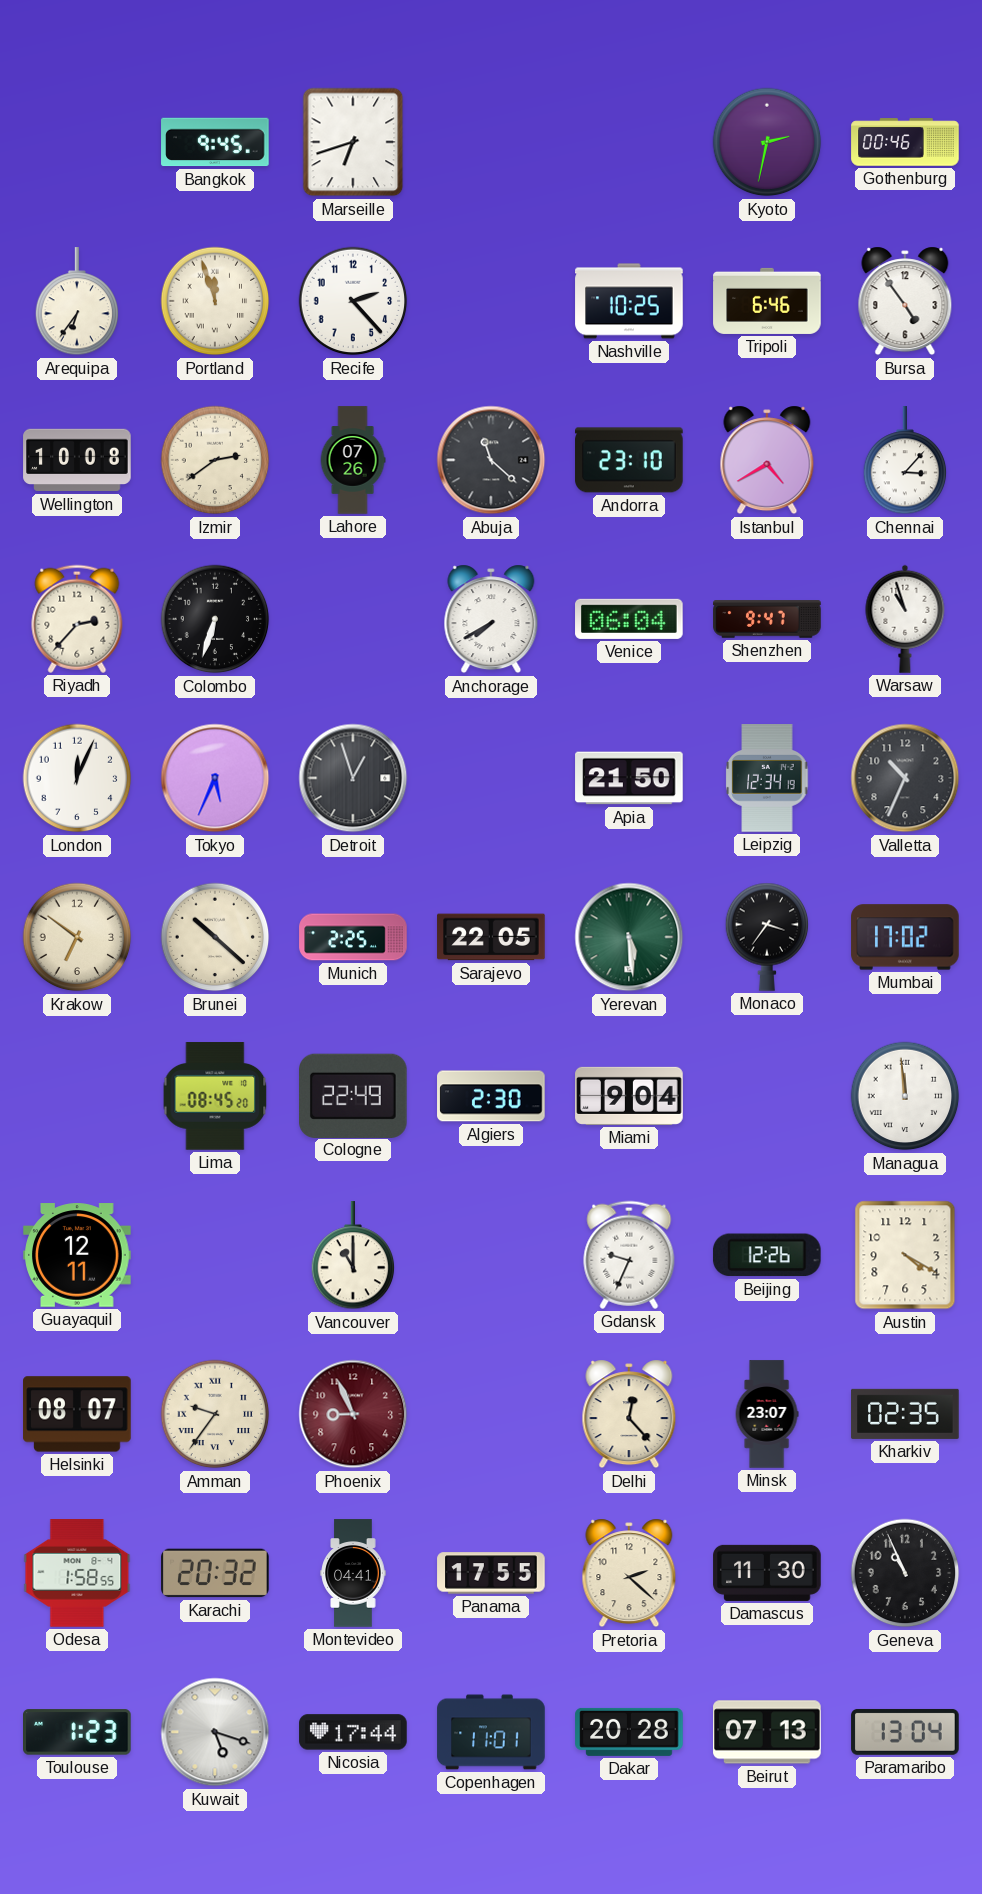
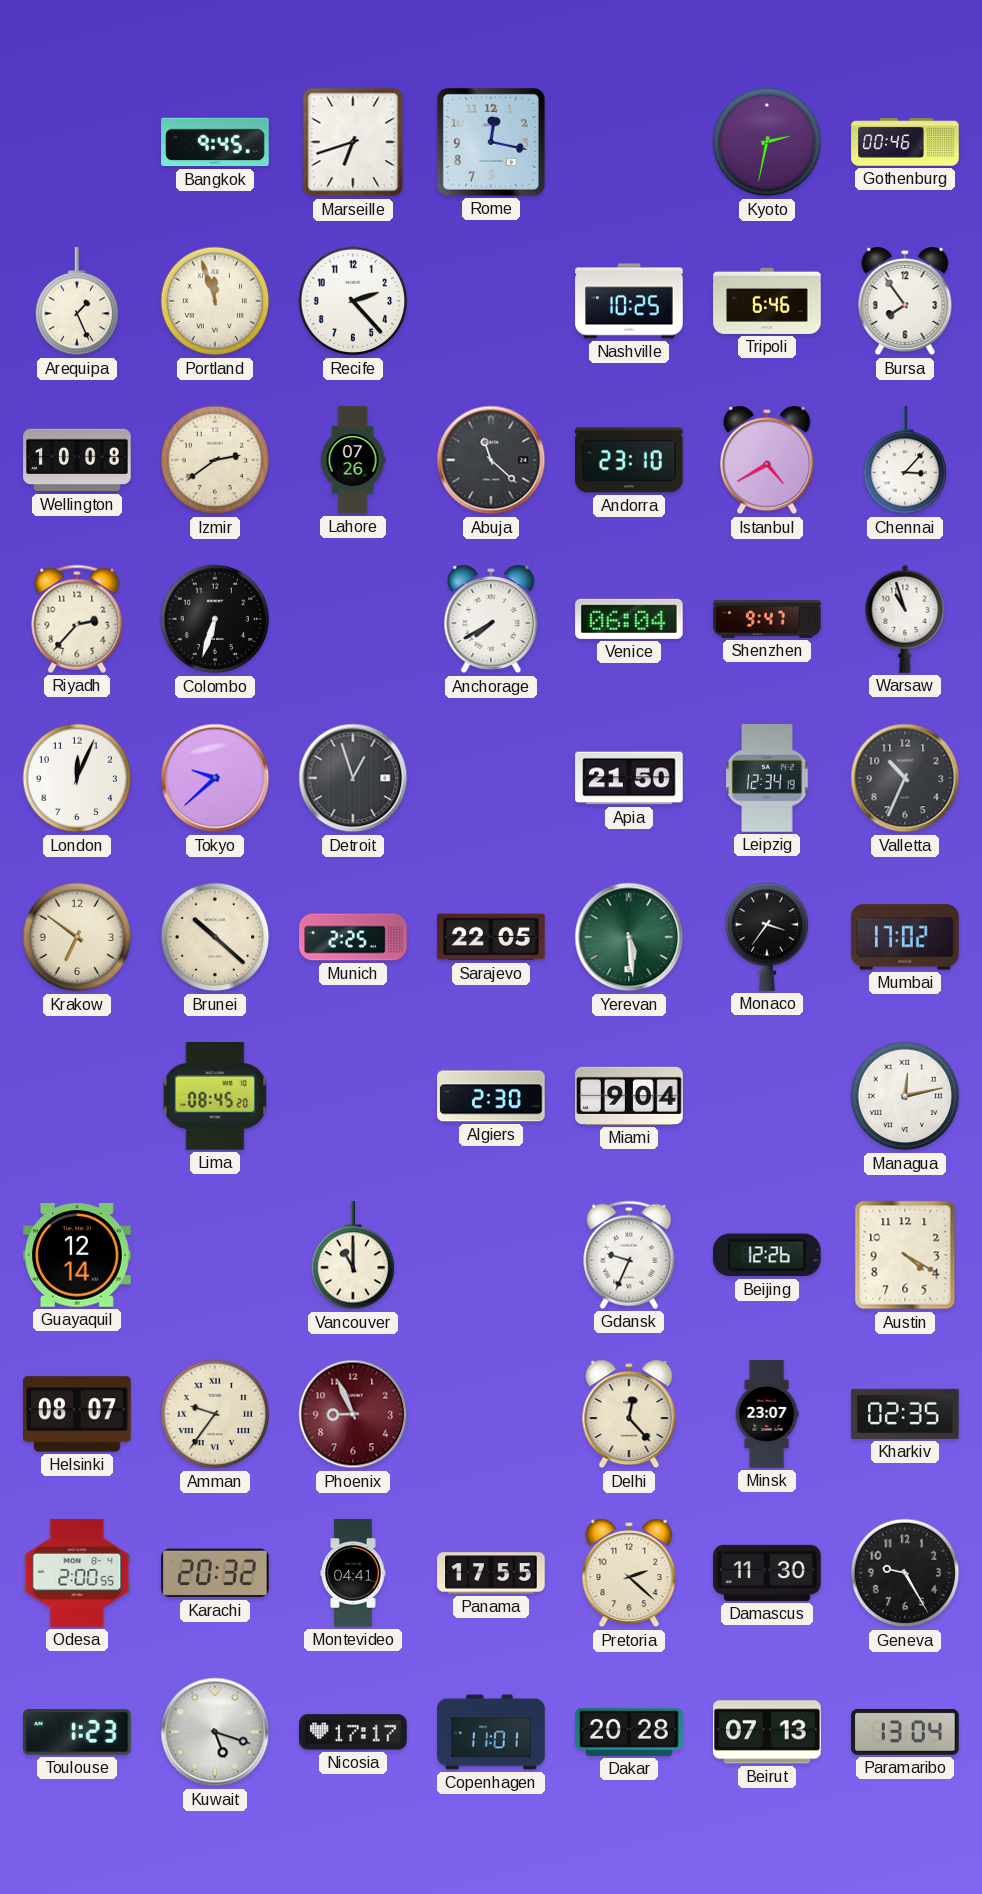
Rome: none -> 12:17 (491, 142)
Arequipa: 6:36 -> 1:26 (77, 302)
Bursa: 4:54 -> 7:54 (905, 301)
Tokyo: 5:34 -> 9:38 (215, 778)
Cologne: 22:49 -> none (354, 1095)
Managua: 11:59 -> 12:13 (905, 1096)
Guayaquil: 12:11 -> 12:14 (77, 1255)
Odesa: 1:58 -> 2:00 (77, 1573)
Geneva: 10:56 -> 9:25 (905, 1573)
Nicosia: 17:44 -> 17:17 (353, 1732)
